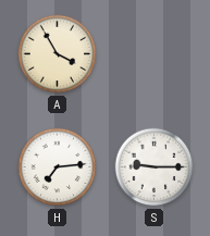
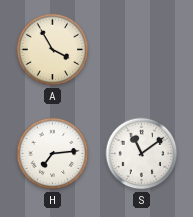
S: 9:15 -> 11:09 (142, 154)
